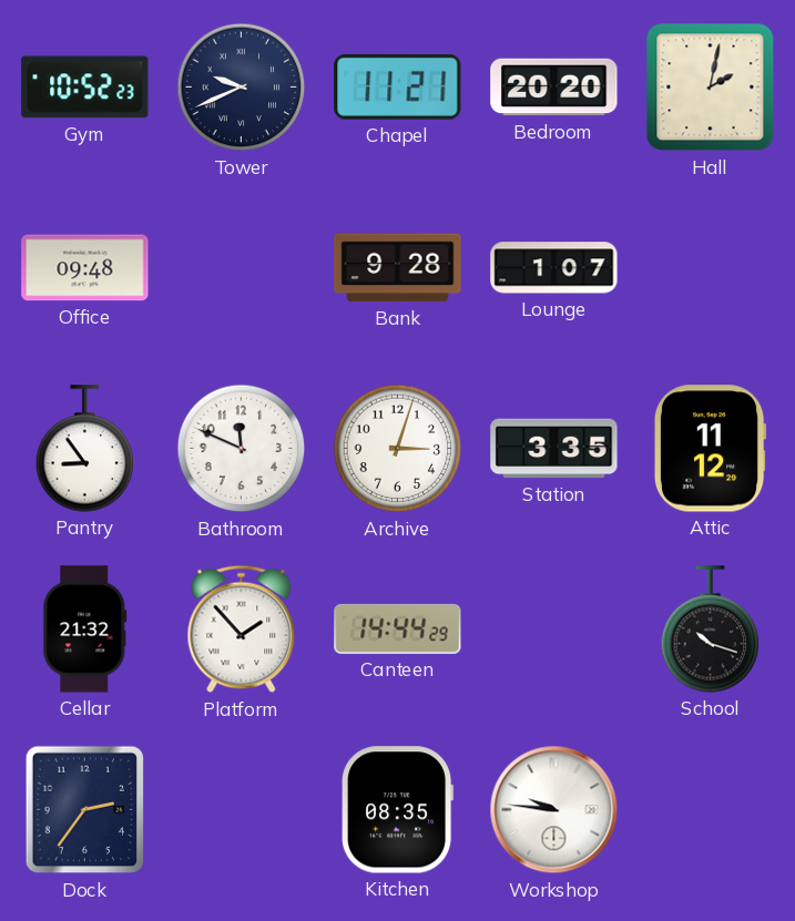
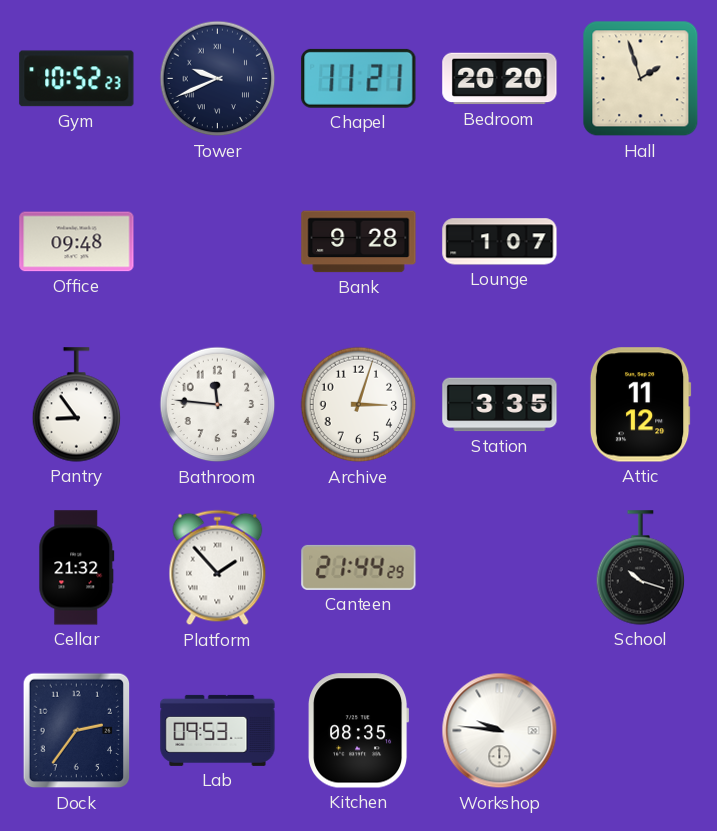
Hall: 2:02 -> 1:57 (641, 79)
Bathroom: 11:49 -> 11:46 (218, 405)
Canteen: 14:44 -> 21:44 (359, 567)
Lab: none -> 09:53 (218, 730)
